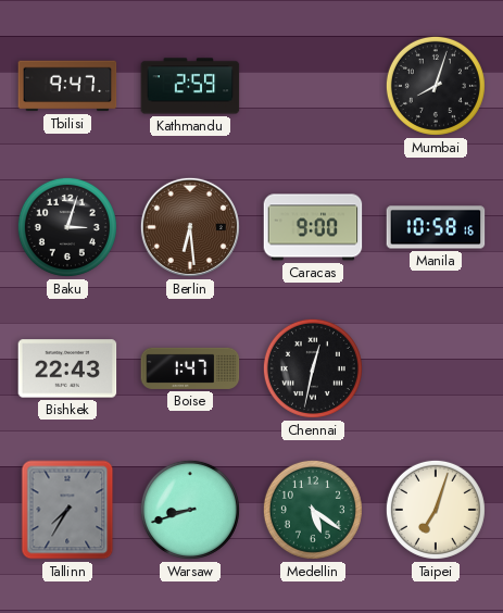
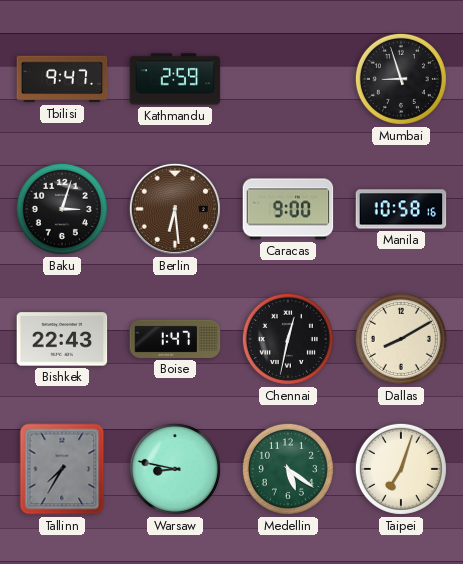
Mumbai: 8:03 -> 8:57 (401, 79)
Dallas: none -> 8:10 (401, 339)
Warsaw: 8:42 -> 8:47 (175, 469)
